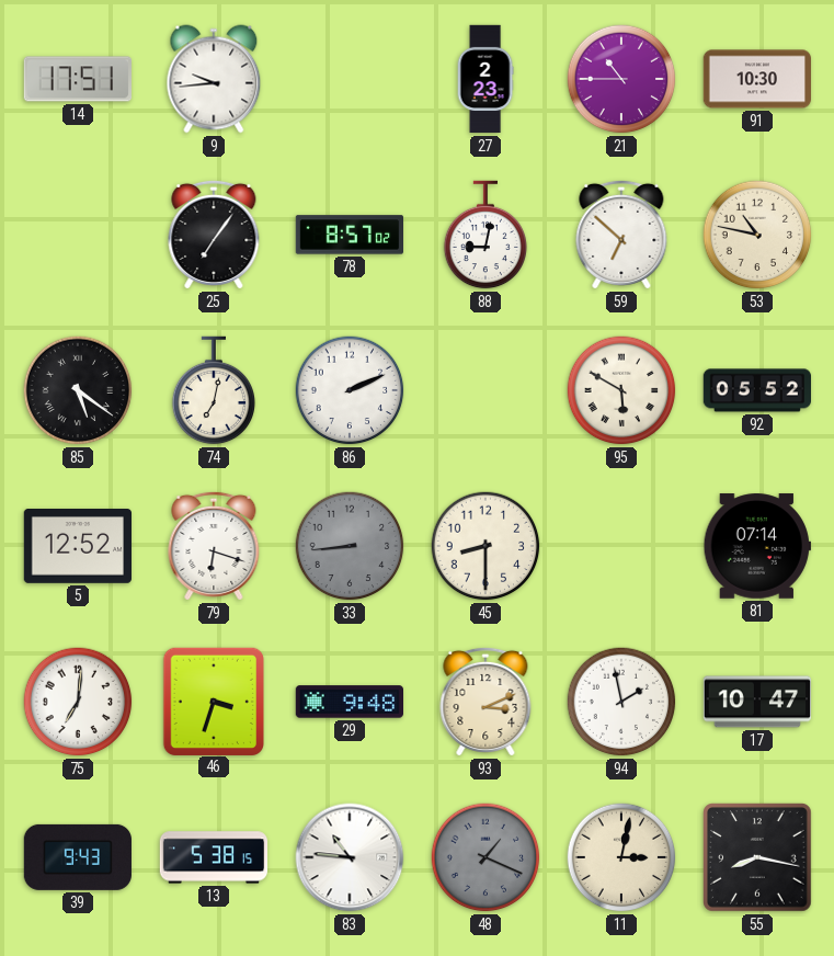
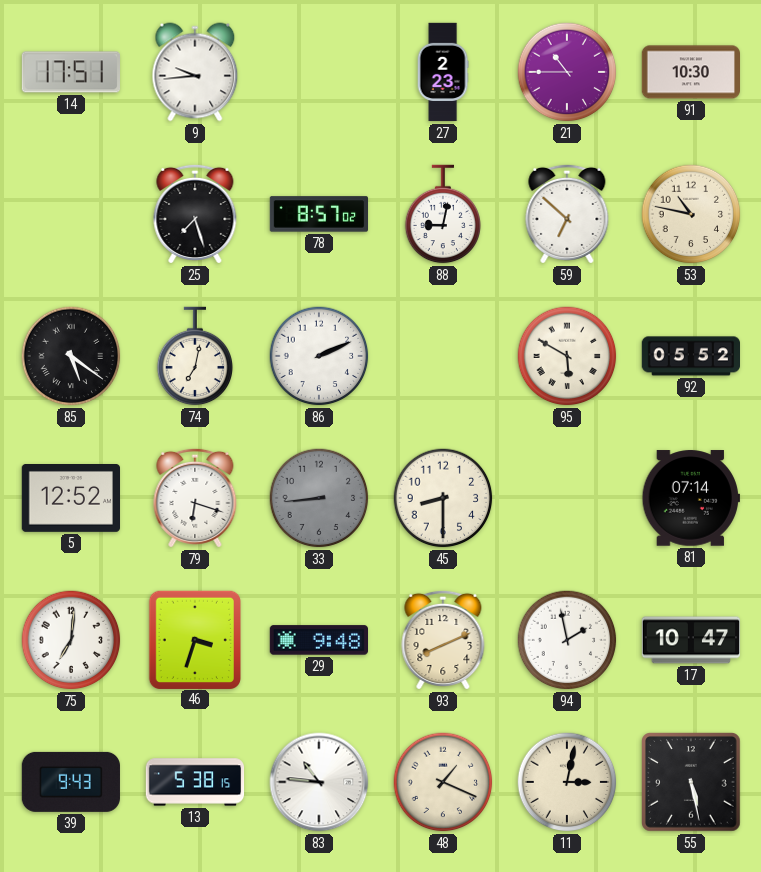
25: 7:06 -> 7:27 (195, 214)
93: 3:11 -> 8:11 (443, 640)
48 dial: grey -> cream (443, 782)
55: 8:17 -> 5:28 (692, 783)
